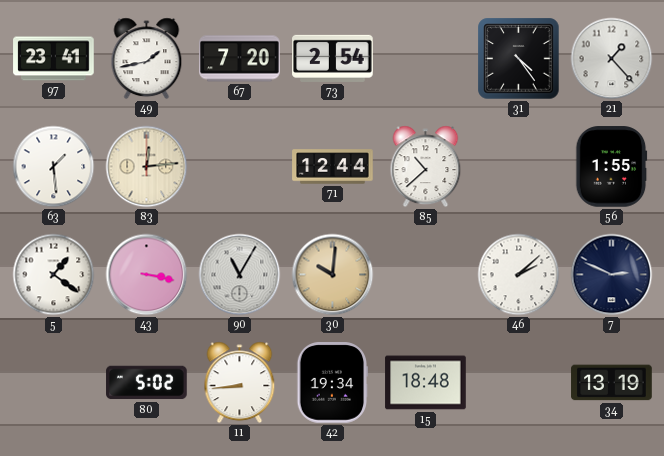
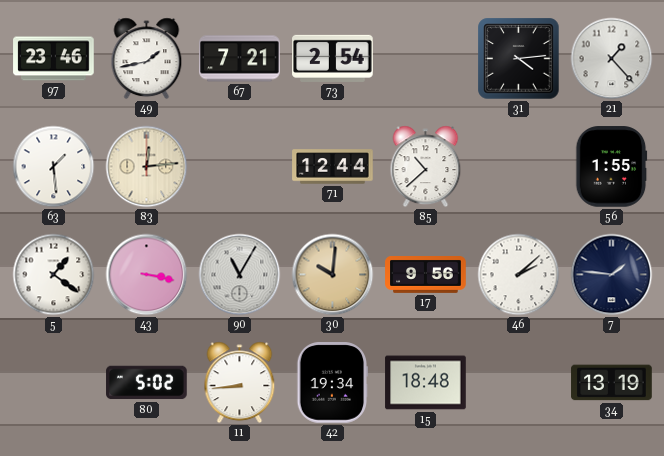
97: 23:41 -> 23:46 (54, 59)
67: 7:20 -> 7:21 (240, 59)
31: 4:24 -> 4:14 (519, 59)
17: none -> 9:56 (426, 275)
7: 2:49 -> 1:46 (612, 275)
